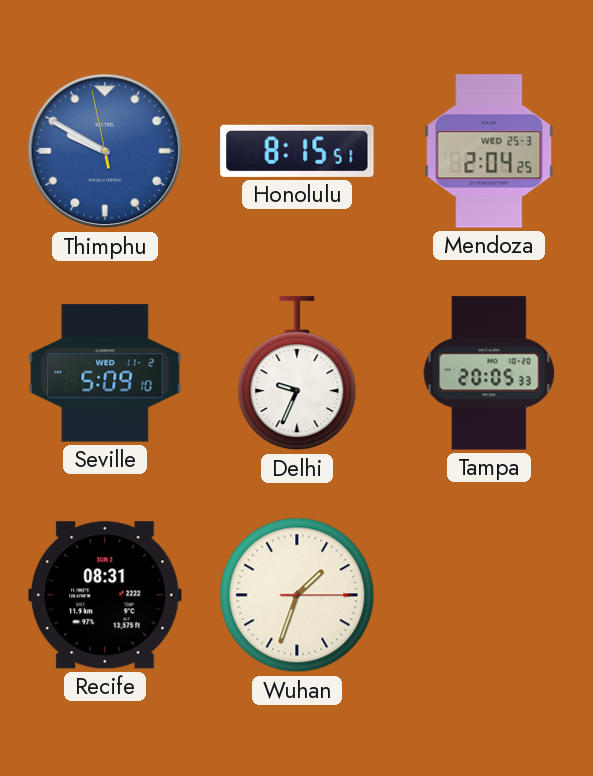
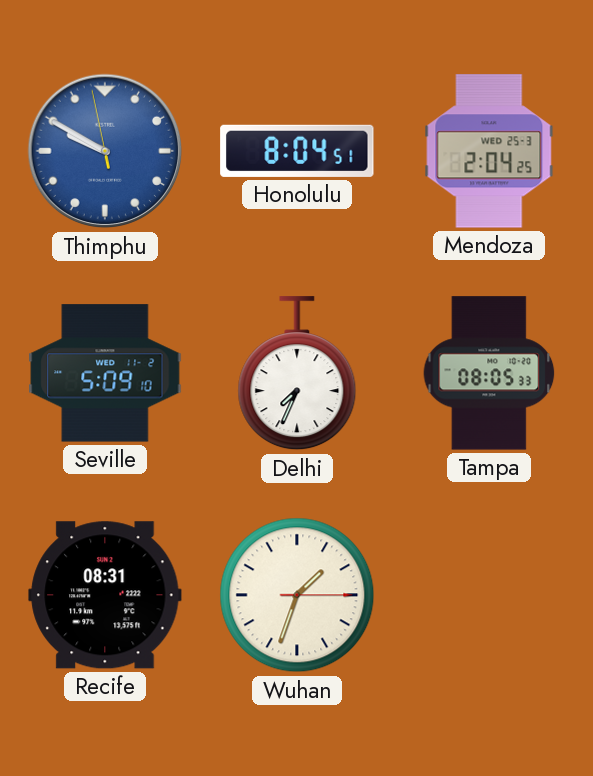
Honolulu: 8:15 -> 8:04 (297, 151)
Delhi: 9:34 -> 7:34 (297, 374)
Tampa: 20:05 -> 08:05 (489, 373)
